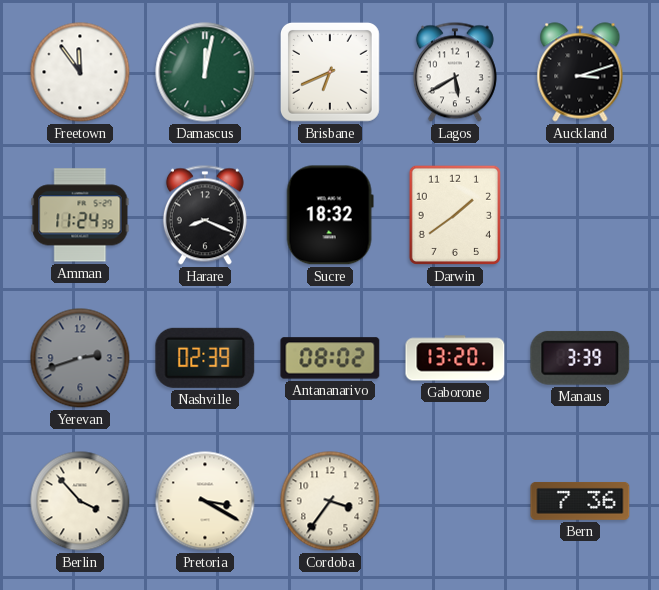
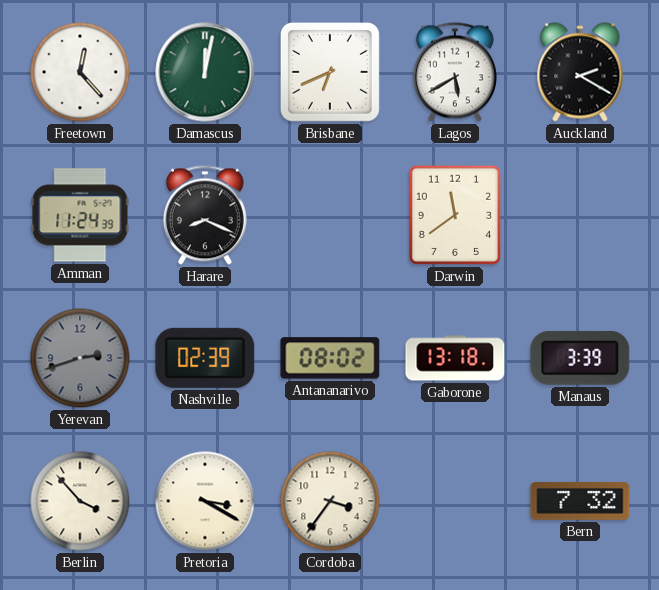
Freetown: 11:54 -> 12:23 (80, 72)
Auckland: 3:12 -> 2:20 (580, 72)
Sucre: 18:32 -> none (330, 215)
Darwin: 1:39 -> 11:39 (455, 215)
Gaborone: 13:20 -> 13:18 (455, 358)
Bern: 7:36 -> 7:32 (580, 501)
